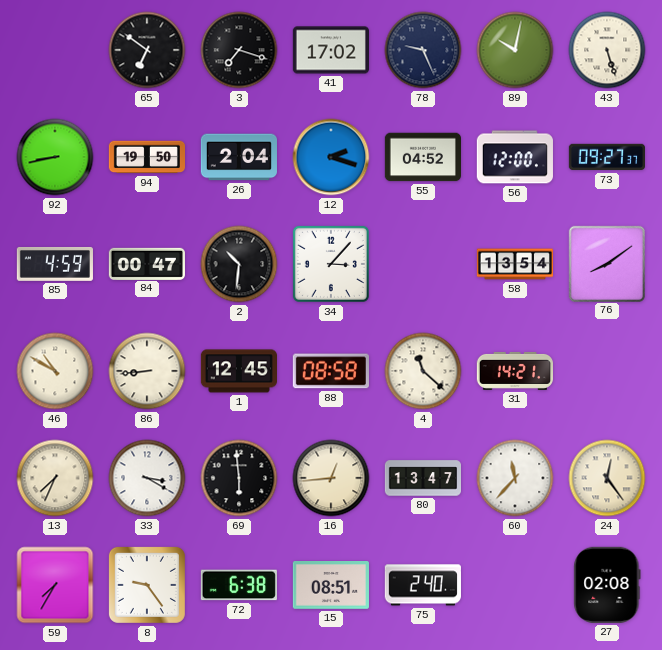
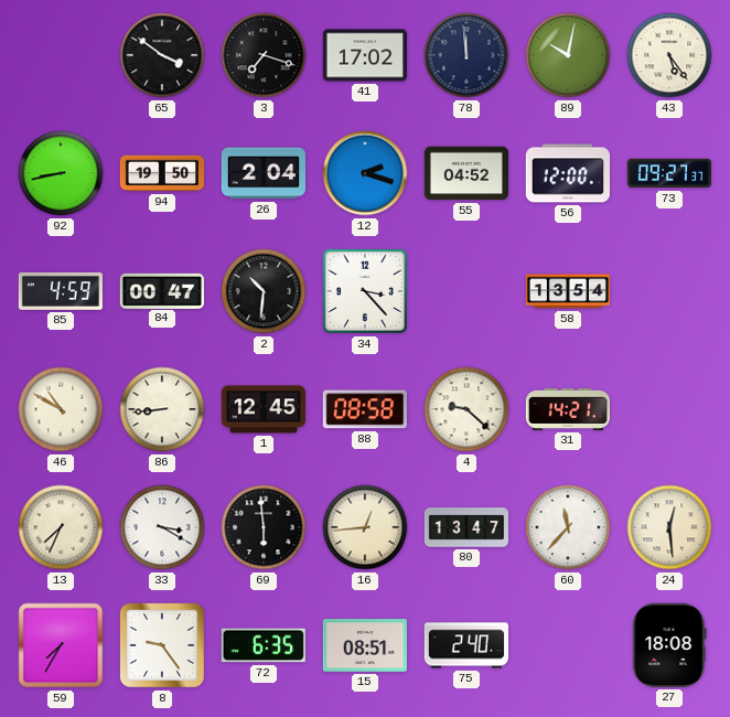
65: 6:51 -> 3:51 (162, 55)
78: 9:26 -> 11:59 (466, 55)
43: 5:27 -> 5:24 (669, 55)
34: 3:07 -> 3:23 (365, 291)
76: 8:09 -> none (606, 263)
4: 11:22 -> 9:22 (466, 409)
24: 12:24 -> 12:29 (669, 527)
72: 6:38 -> 6:35 (264, 645)
27: 02:08 -> 18:08 (669, 645)
